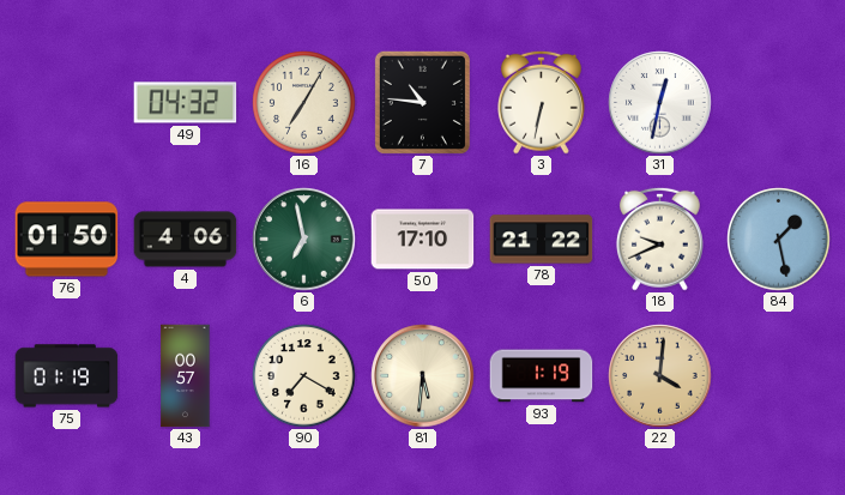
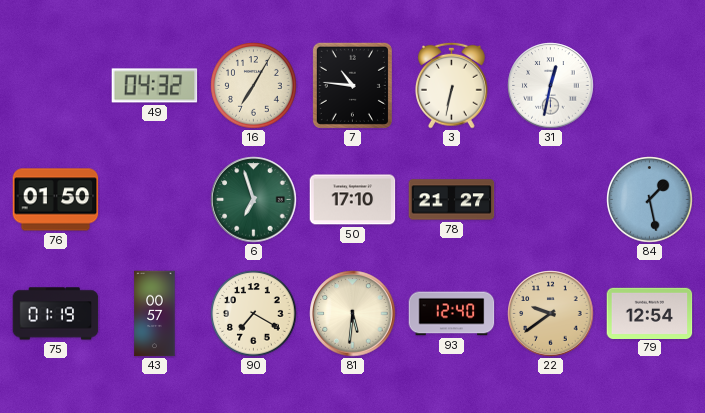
4: 4:06 -> none (186, 240)
6: 6:58 -> 6:57 (254, 200)
78: 21:22 -> 21:27 (452, 200)
18: 9:41 -> none (659, 239)
93: 1:19 -> 12:40 (452, 314)
22: 4:01 -> 9:39 (551, 314)
79: none -> 12:54 (650, 313)
